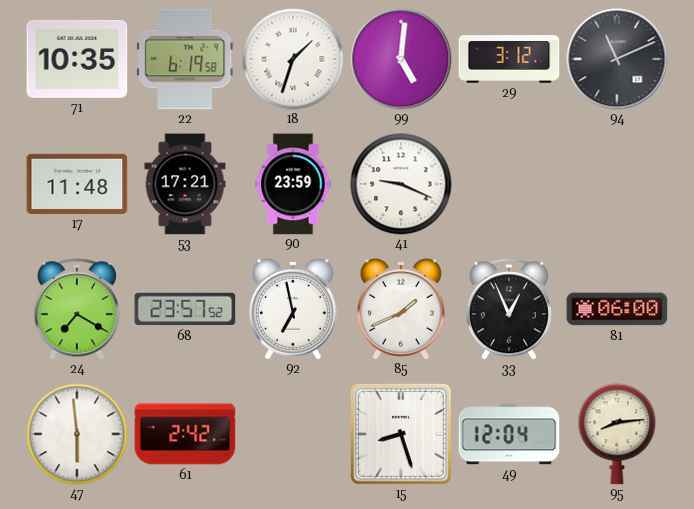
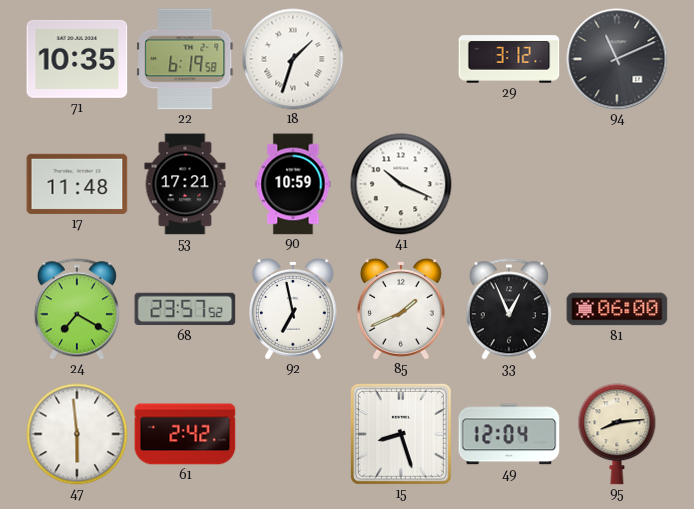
99: 5:01 -> none (401, 59)
90: 23:59 -> 10:59 (293, 184)
41: 9:19 -> 10:19 (401, 184)
